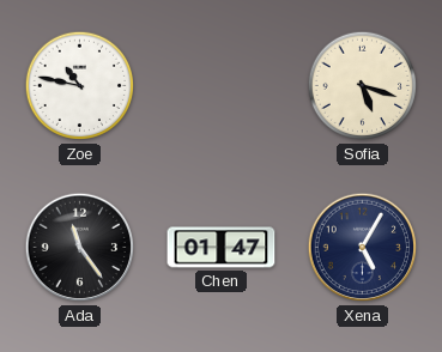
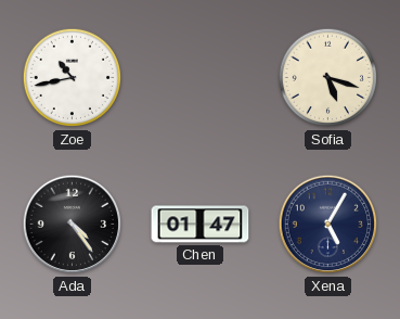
Zoe: 10:47 -> 10:43 (73, 78)
Ada: 11:24 -> 4:24 (73, 225)
